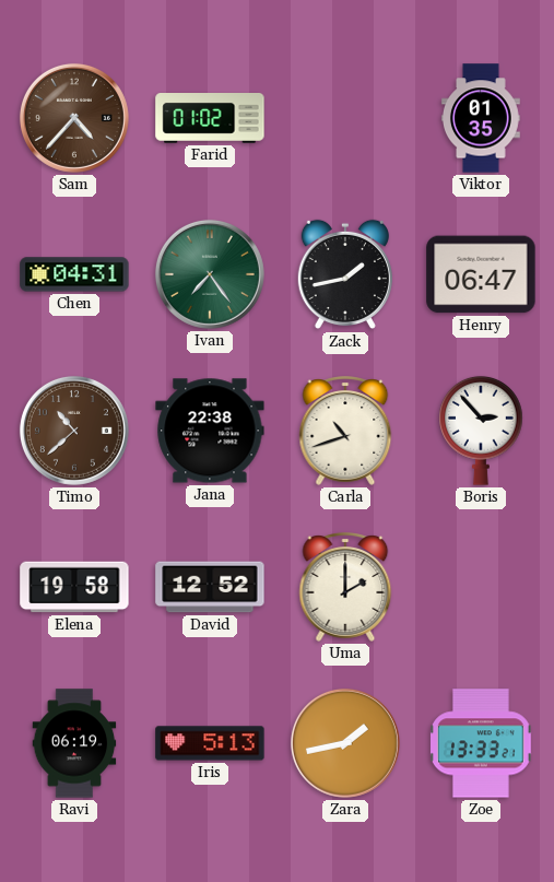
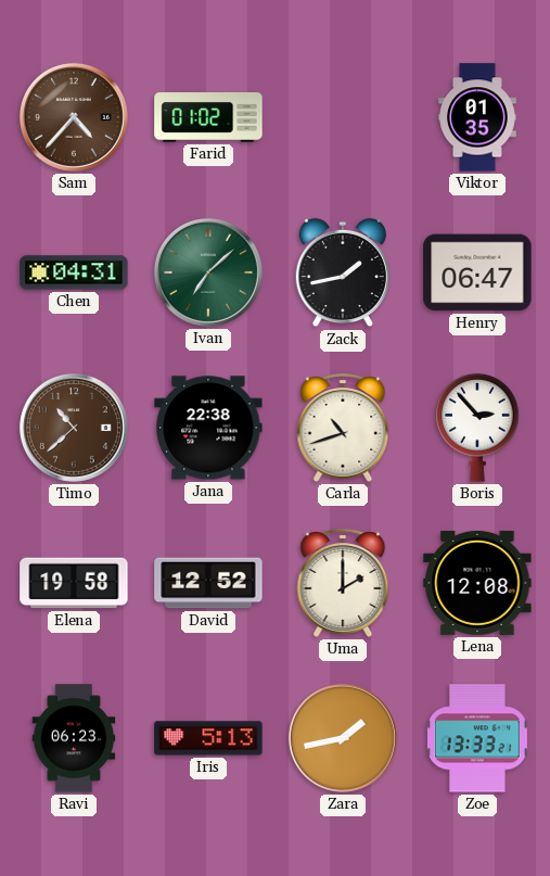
Ivan: 7:24 -> 7:08 (208, 272)
Lena: none -> 12:08 (477, 583)
Ravi: 06:19 -> 06:23 (74, 738)
